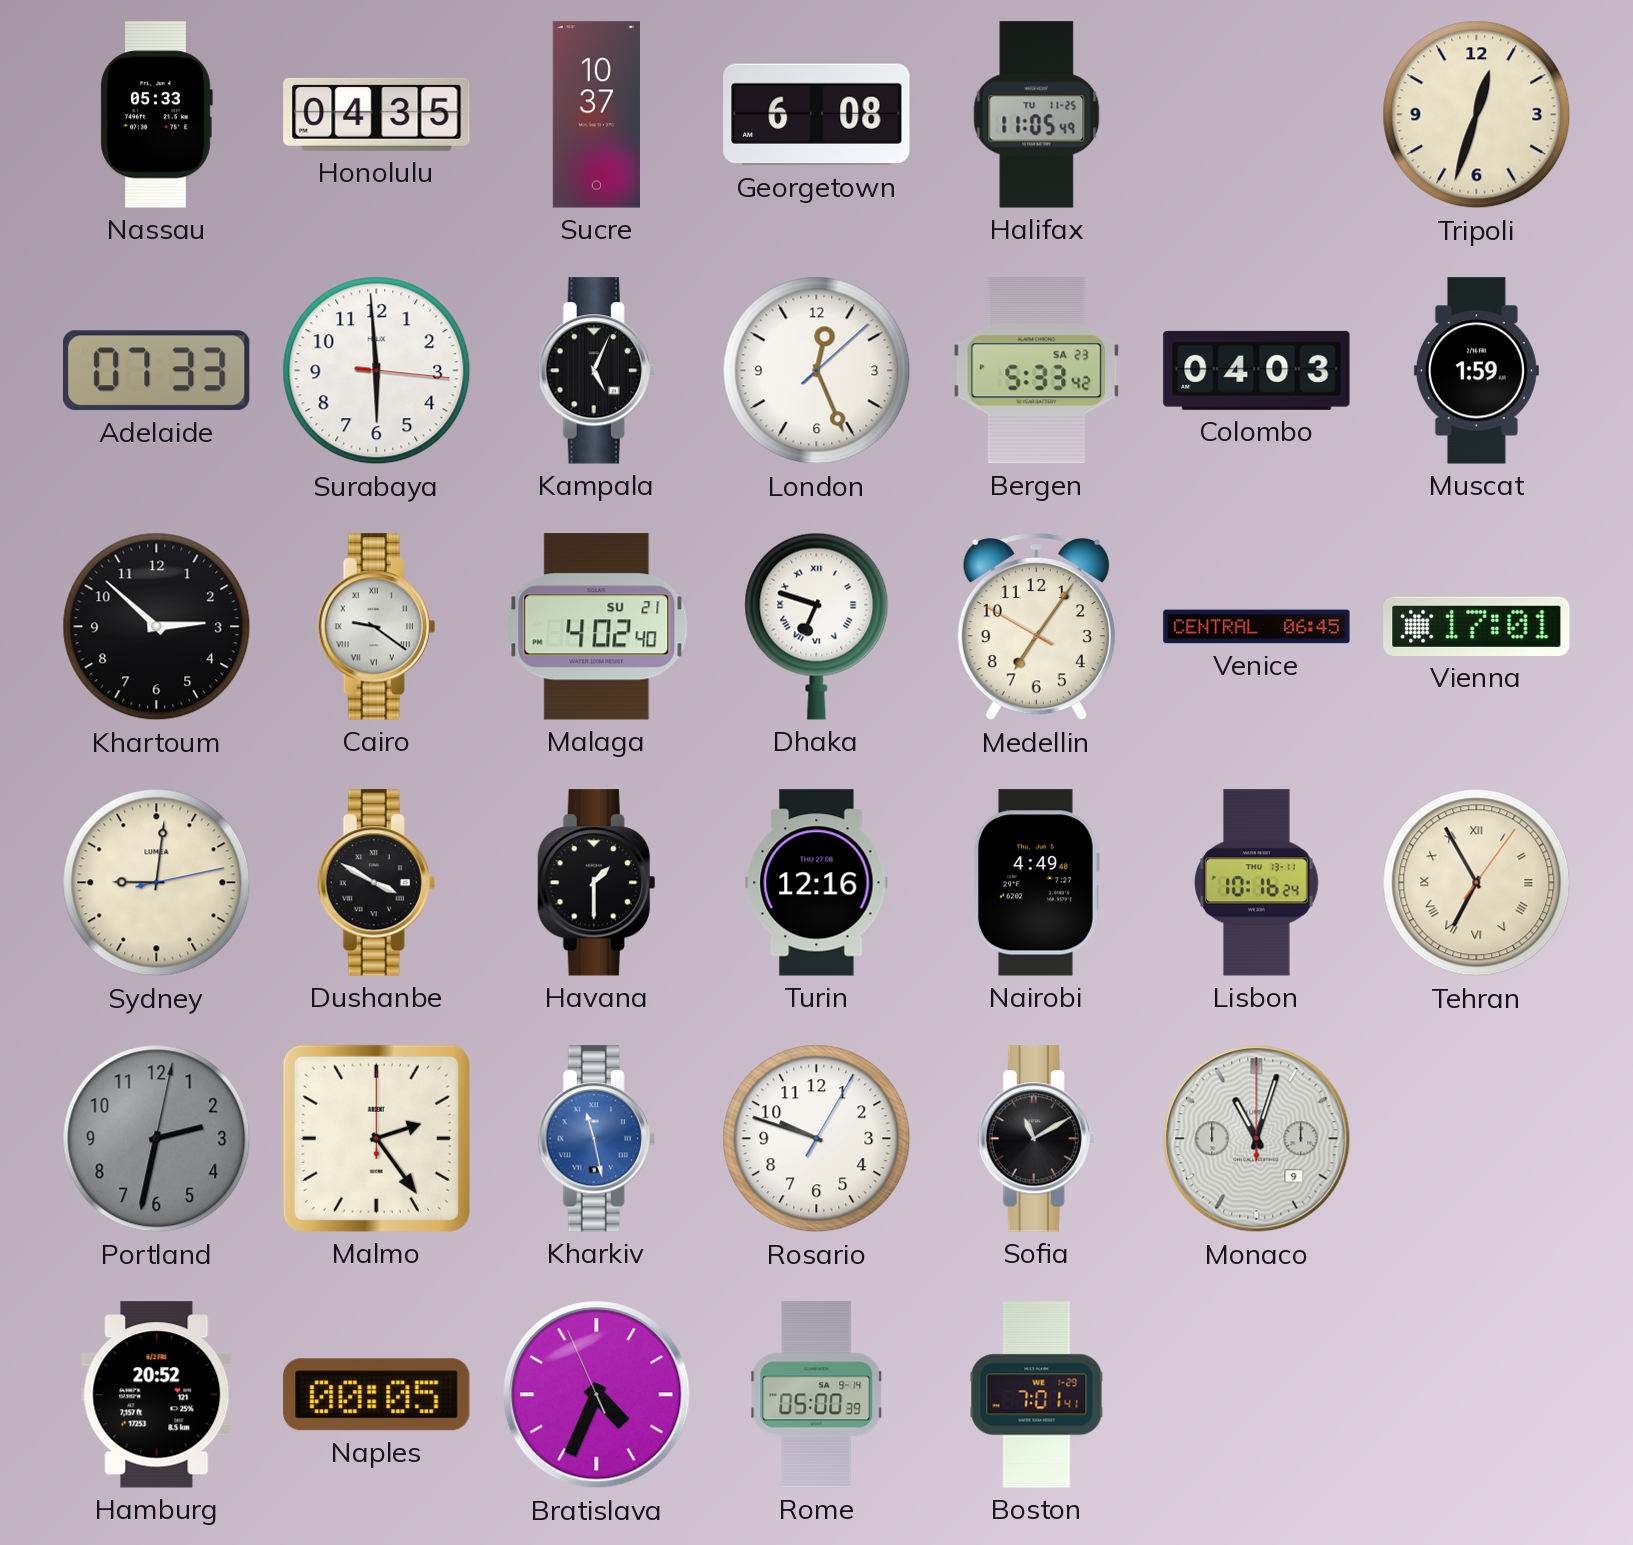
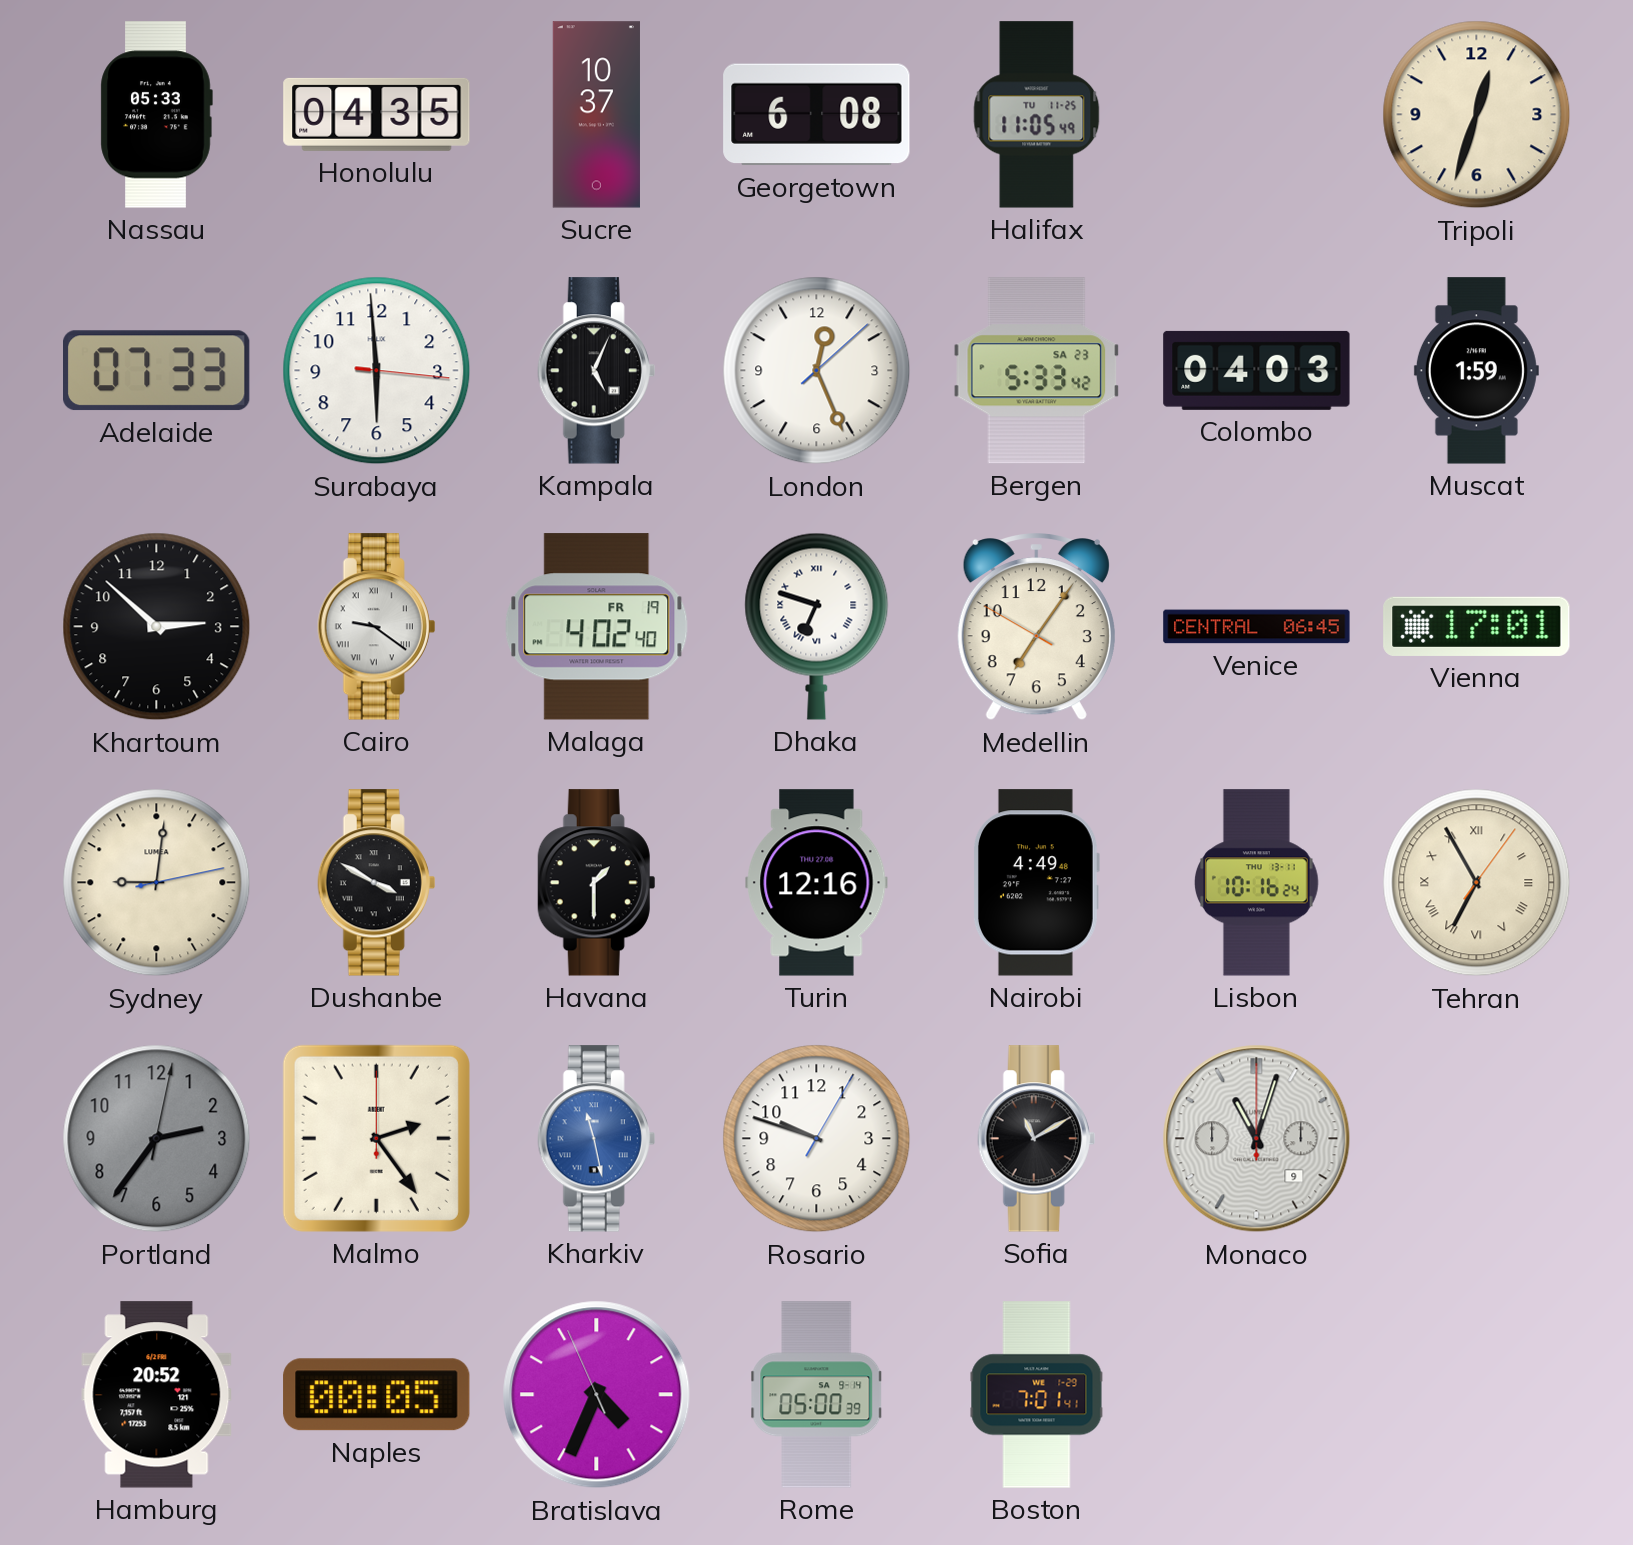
Malaga date: SU 21 -> FR 19 (597, 627)
Portland: 2:32 -> 2:36 (157, 1139)
